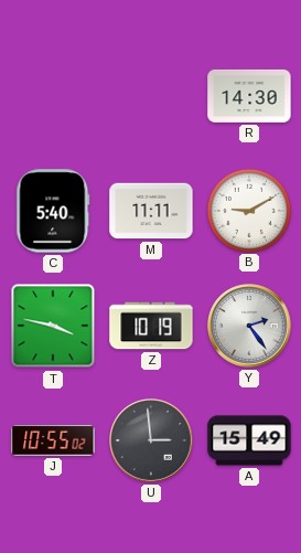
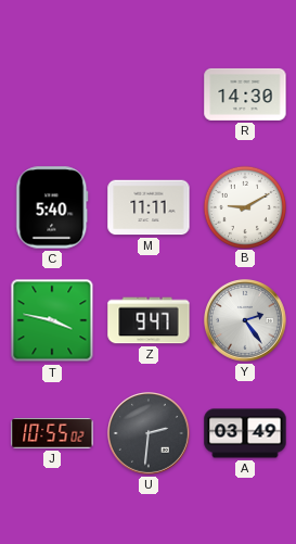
Z: 10:19 -> 9:47 (149, 320)
U: 2:59 -> 2:31 (150, 434)
A: 15:49 -> 03:49 (245, 433)
